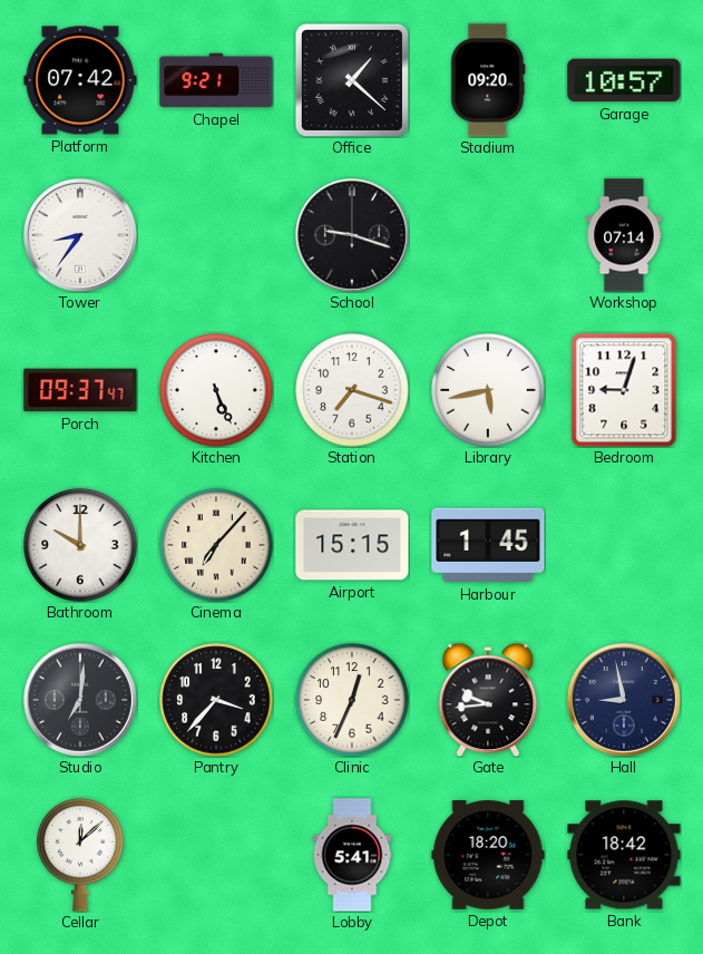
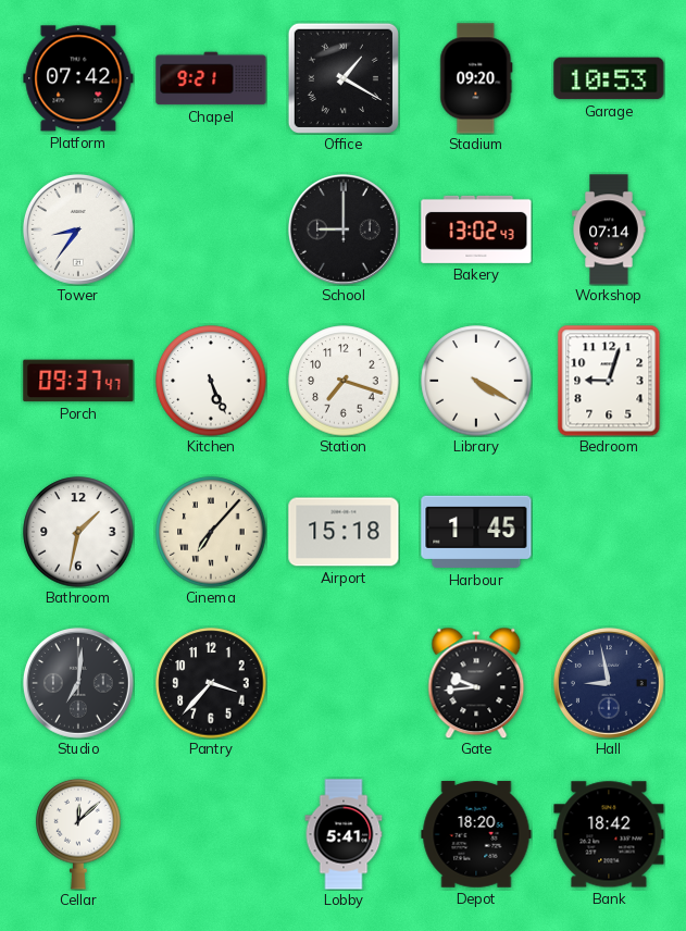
Office: 1:22 -> 1:20 (344, 78)
Garage: 10:57 -> 10:53 (609, 78)
School: 9:18 -> 9:00 (344, 229)
Bakery: none -> 13:02 (476, 229)
Library: 5:43 -> 4:20 (476, 381)
Bathroom: 10:00 -> 1:32 (78, 532)
Airport: 15:15 -> 15:18 (344, 532)
Clinic: 12:34 -> none (352, 700)
